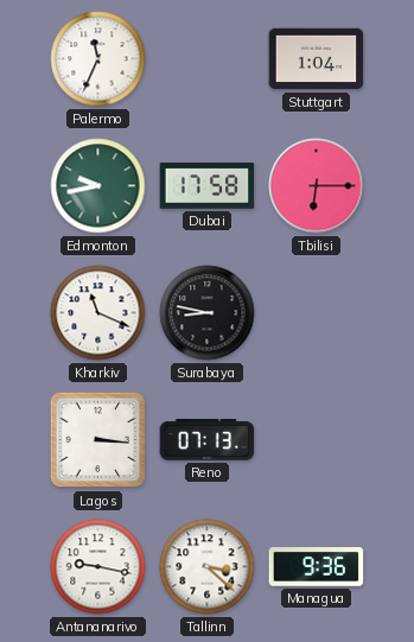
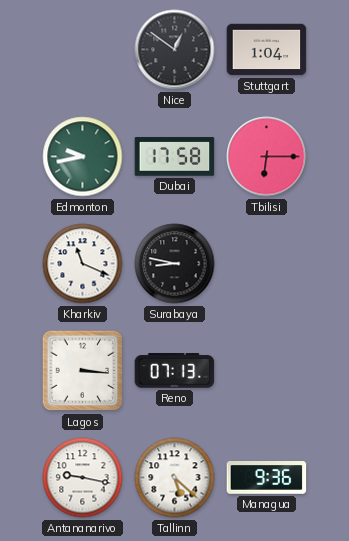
Palermo: 11:34 -> none (98, 59)
Nice: none -> 12:51 (175, 50)
Tallinn: 3:22 -> 5:22 (175, 478)
